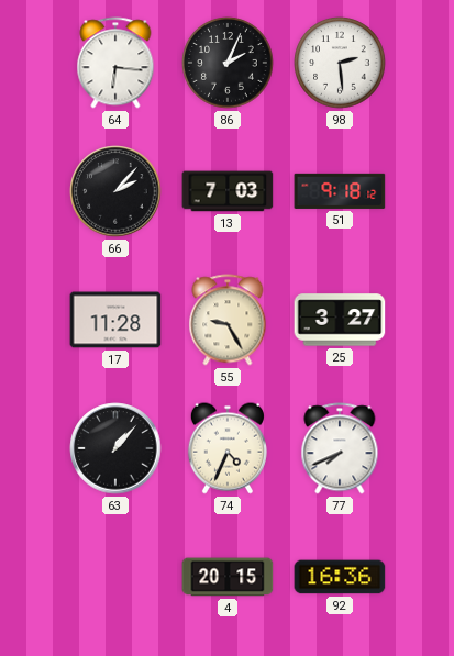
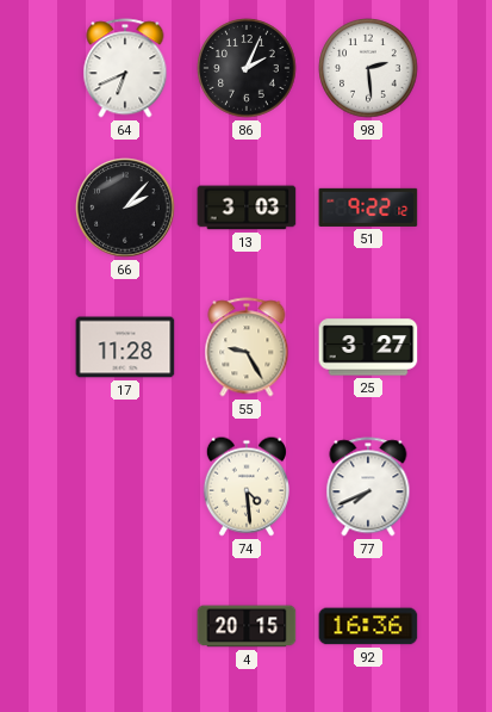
64: 6:16 -> 6:41 (125, 68)
13: 7:03 -> 3:03 (247, 208)
51: 9:18 -> 9:22 (368, 208)
63: 1:07 -> none (115, 448)
74: 4:34 -> 4:29 (247, 487)
